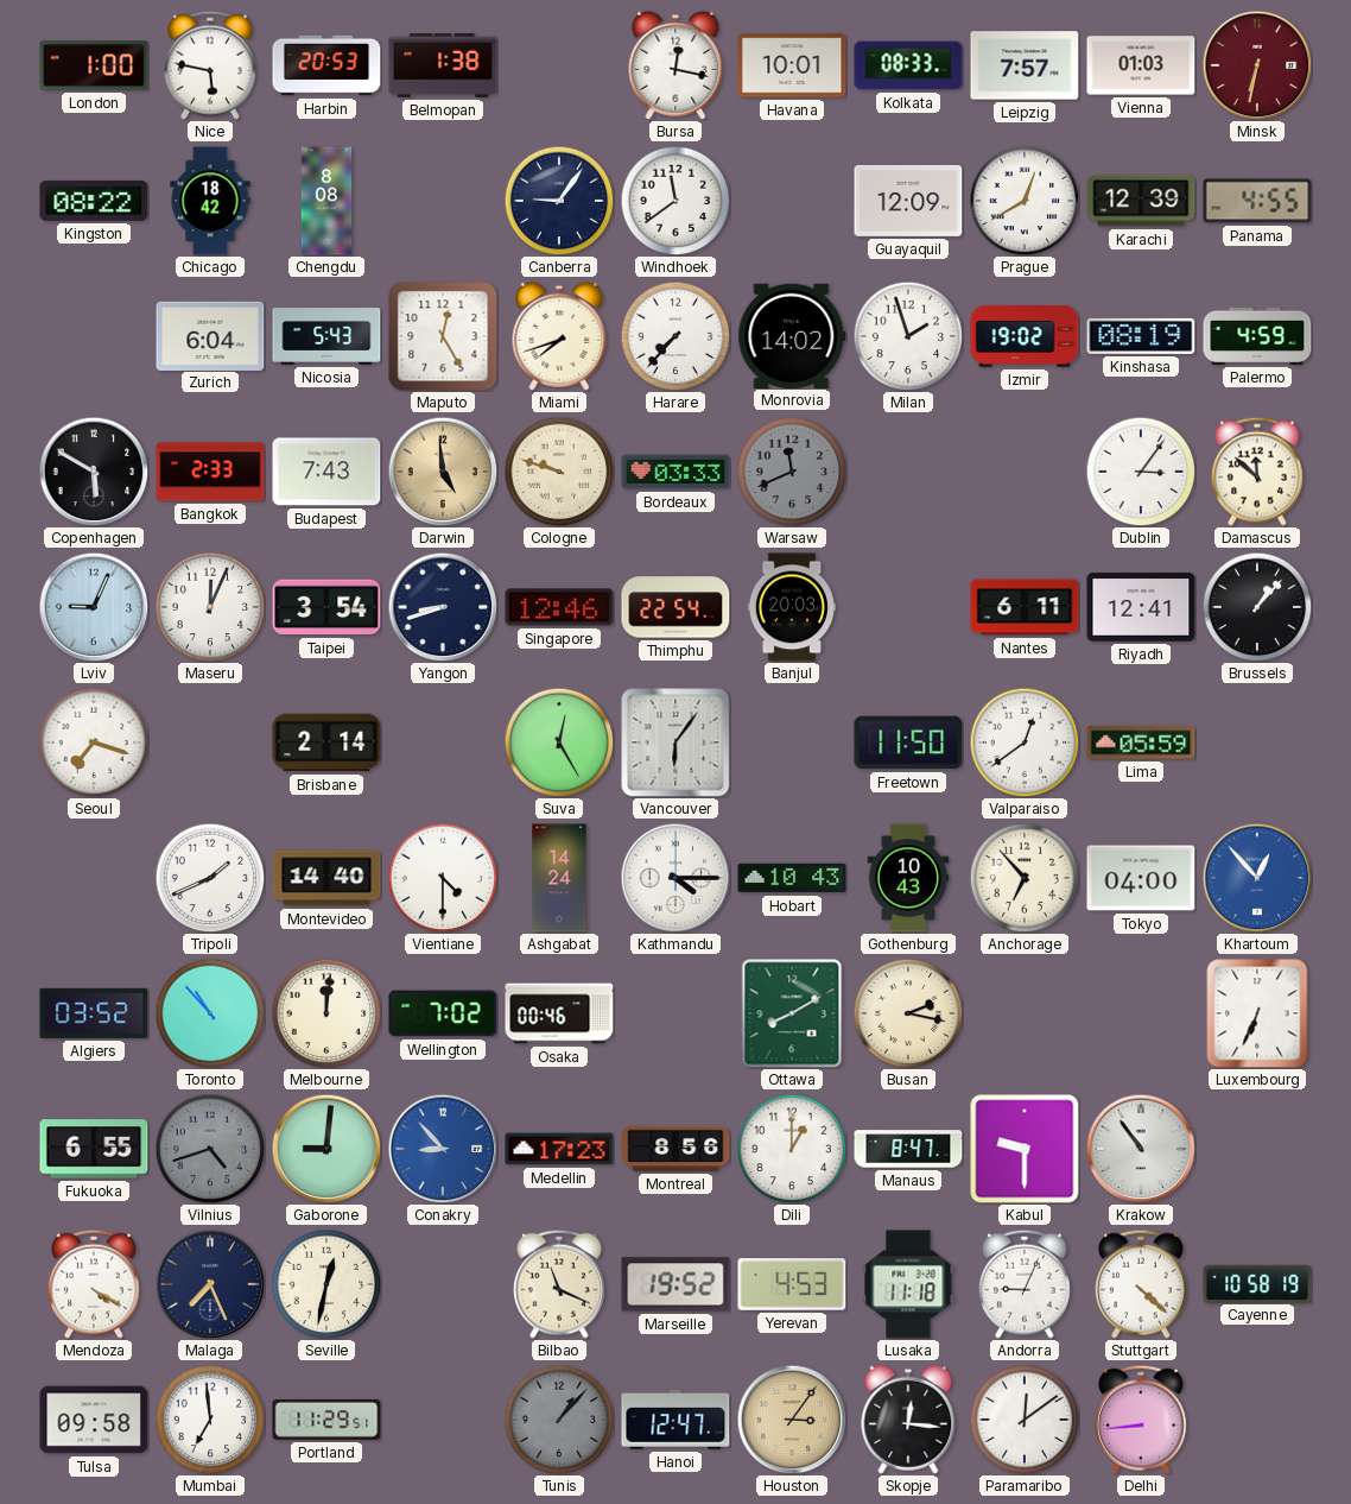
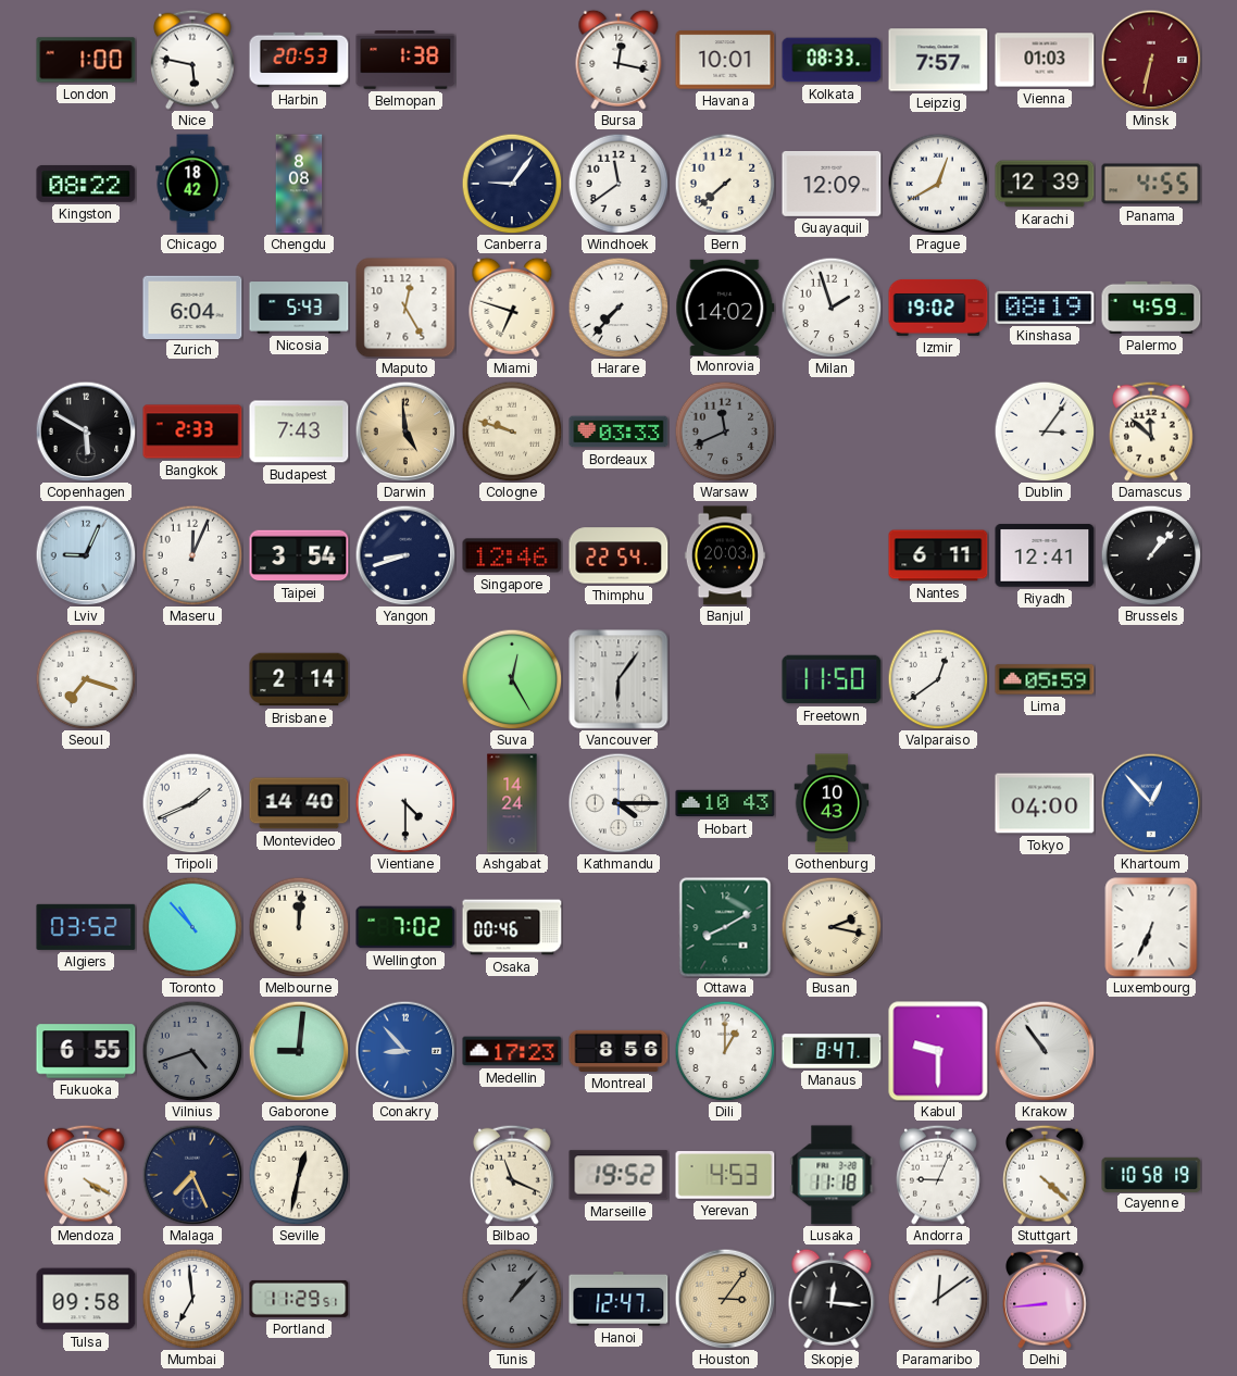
Bern: none -> 7:38 (725, 184)
Miami: 7:42 -> 6:48 (512, 308)
Anchorage: 6:53 -> none (1025, 878)
